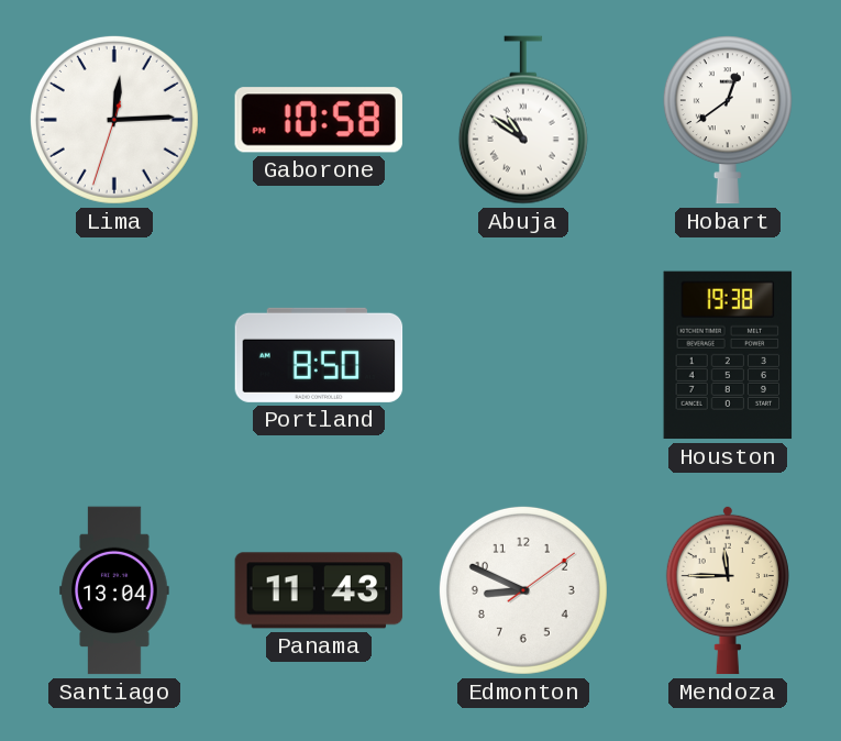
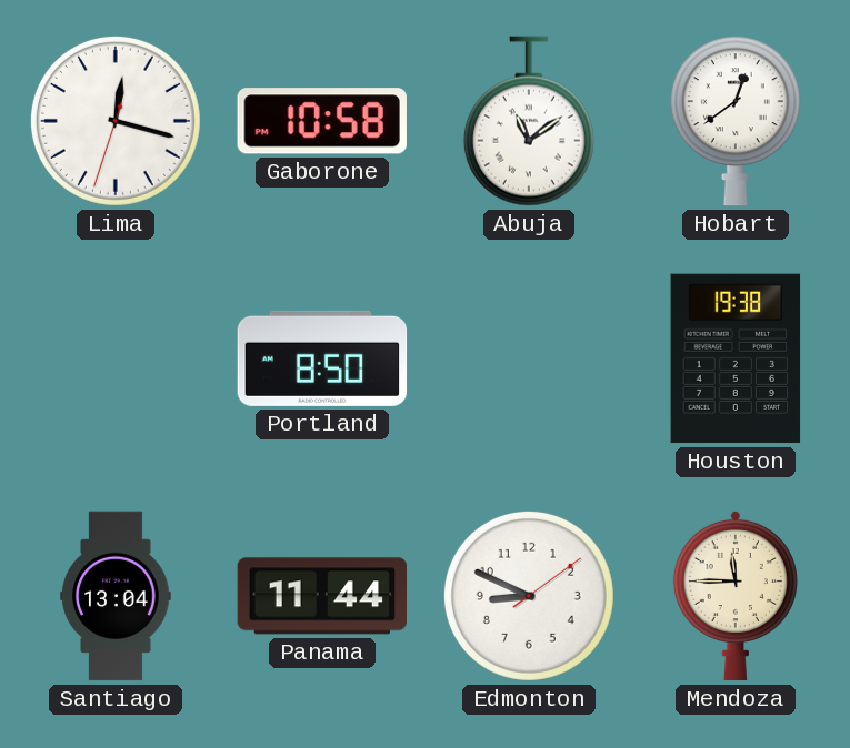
Lima: 12:14 -> 12:17 (116, 121)
Abuja: 10:51 -> 11:09 (529, 121)
Panama: 11:43 -> 11:44 (322, 596)
